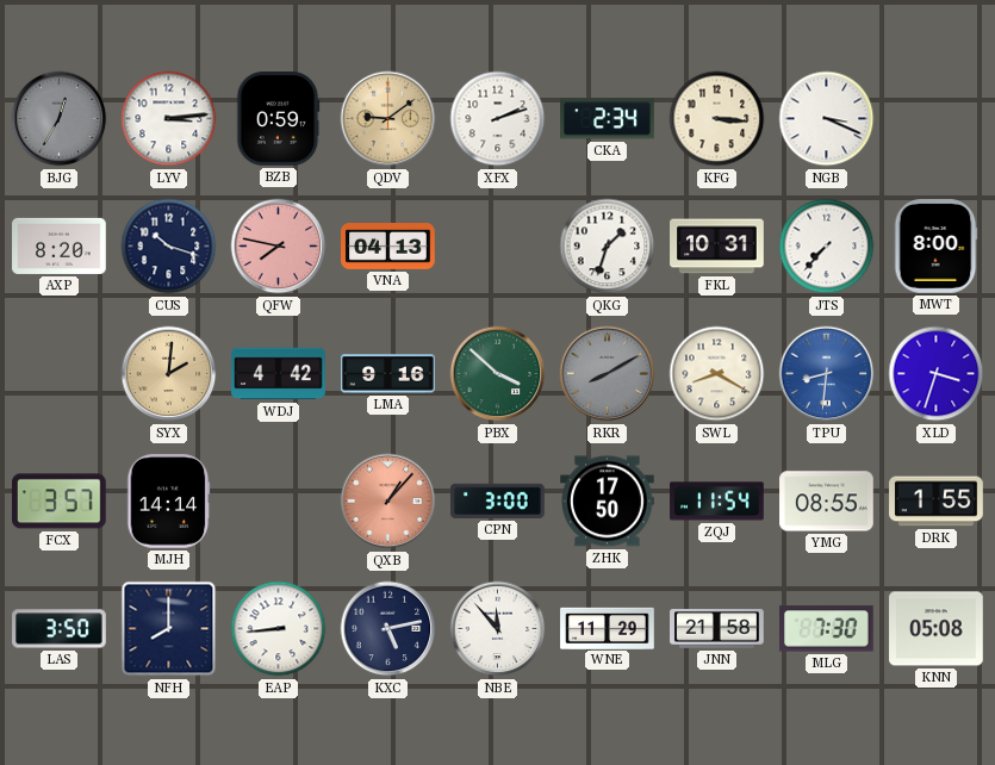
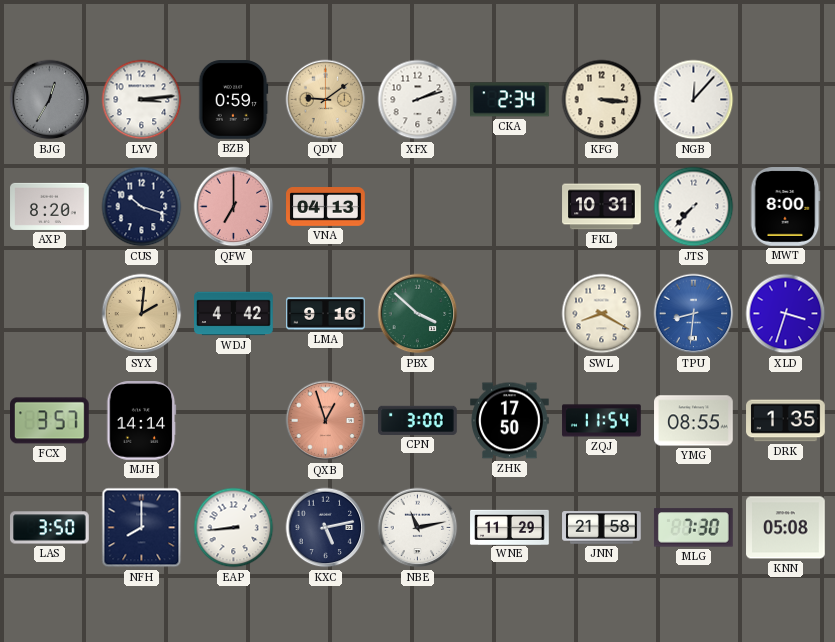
NGB: 3:19 -> 12:07 (694, 100)
QFW: 7:47 -> 7:00 (234, 207)
QKG: 1:33 -> none (608, 247)
RKR: 8:10 -> none (608, 374)
QXB: 1:07 -> 12:57 (326, 421)
DRK: 1:55 -> 1:35 (786, 421)
NBE: 11:53 -> 11:13 (418, 528)
